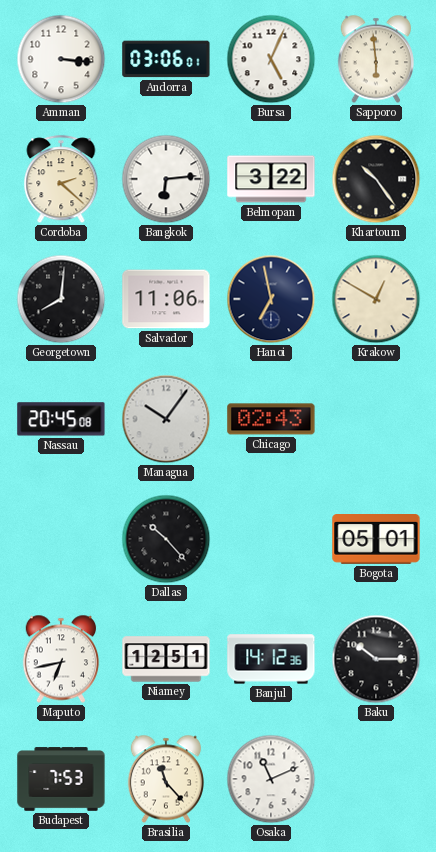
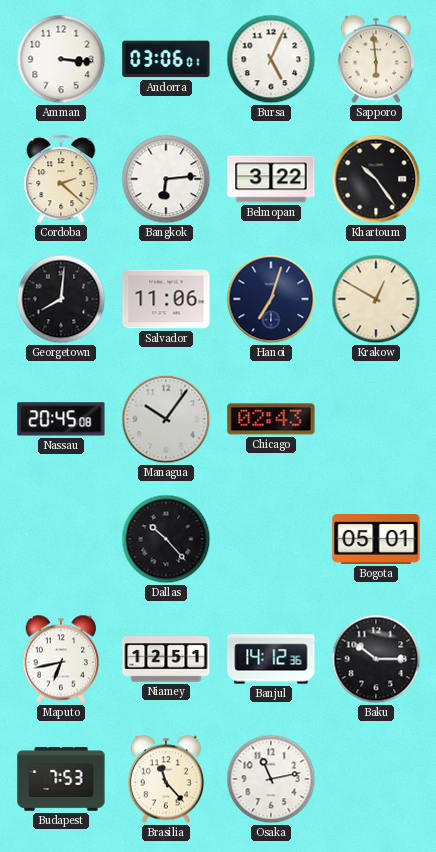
Hanoi: 6:58 -> 7:03 (271, 299)
Osaka: 11:11 -> 11:13 (271, 779)
